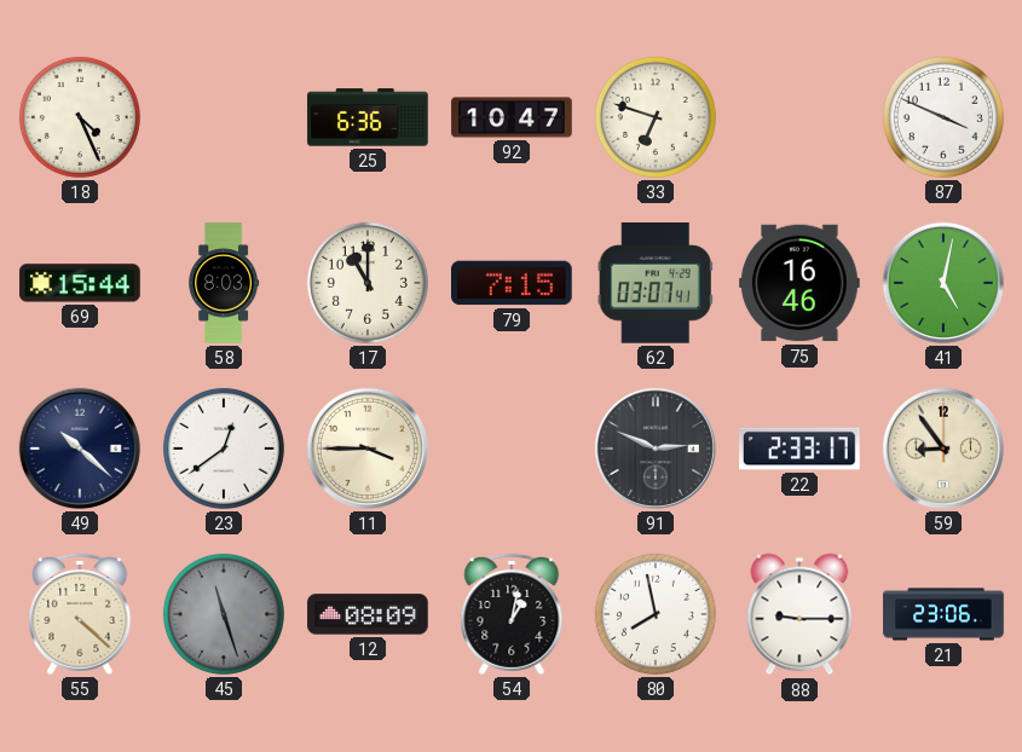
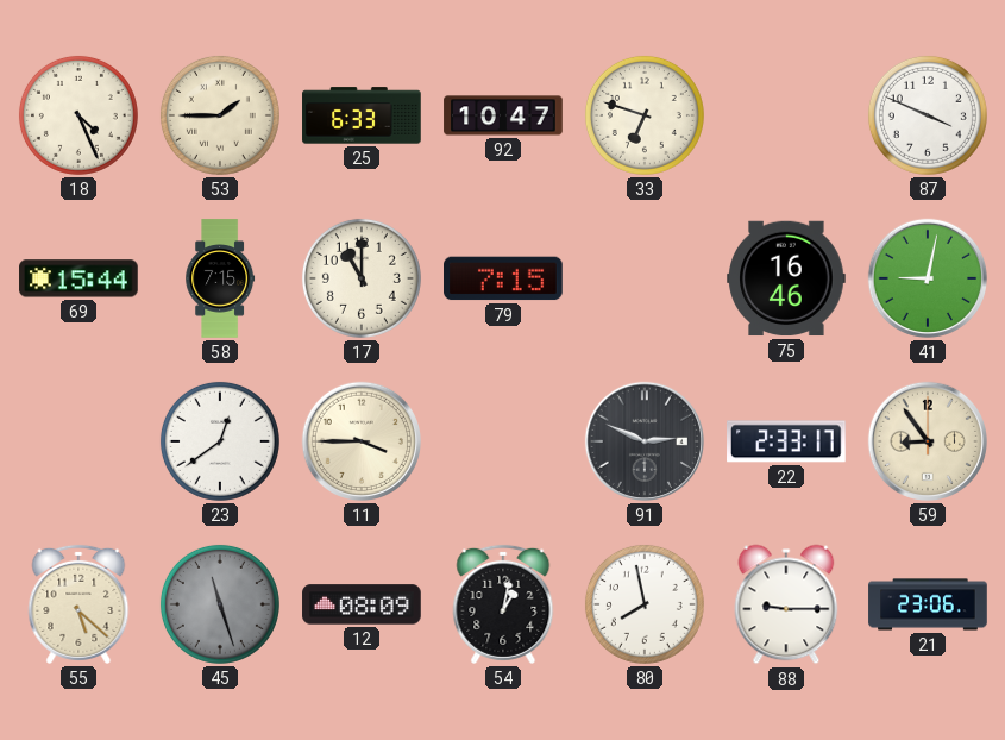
53: none -> 1:45 (220, 115)
25: 6:36 -> 6:33 (362, 115)
58: 8:03 -> 7:15 (220, 278)
62: 03:07 -> none (656, 284)
41: 5:02 -> 9:02 (928, 278)
49: 10:22 -> none (80, 449)
55: 4:22 -> 5:22 (78, 604)
